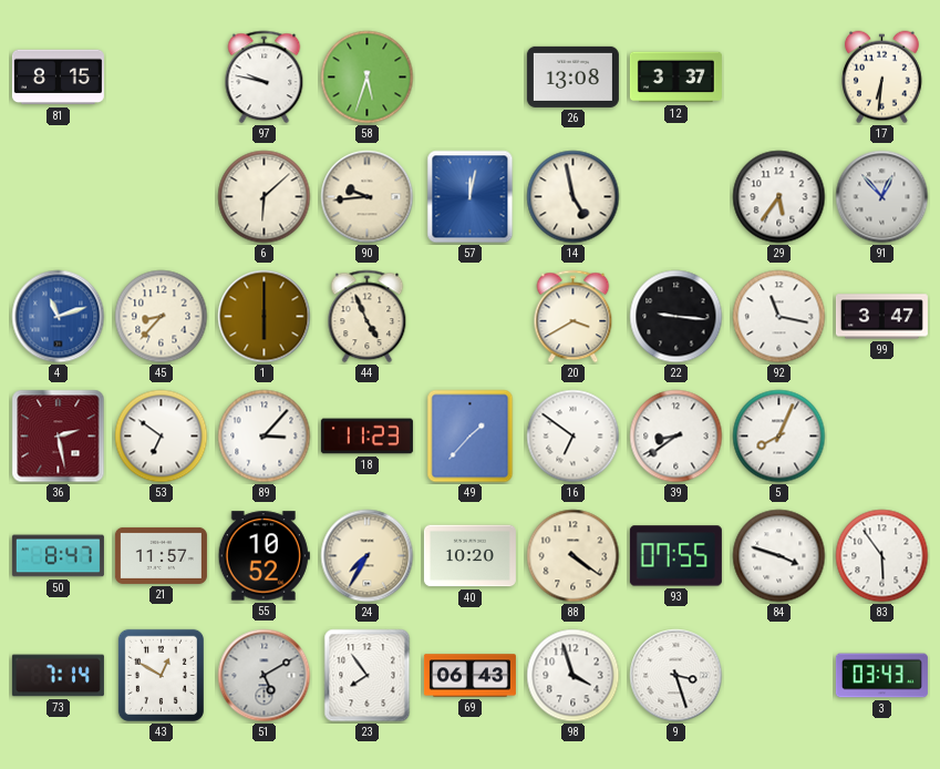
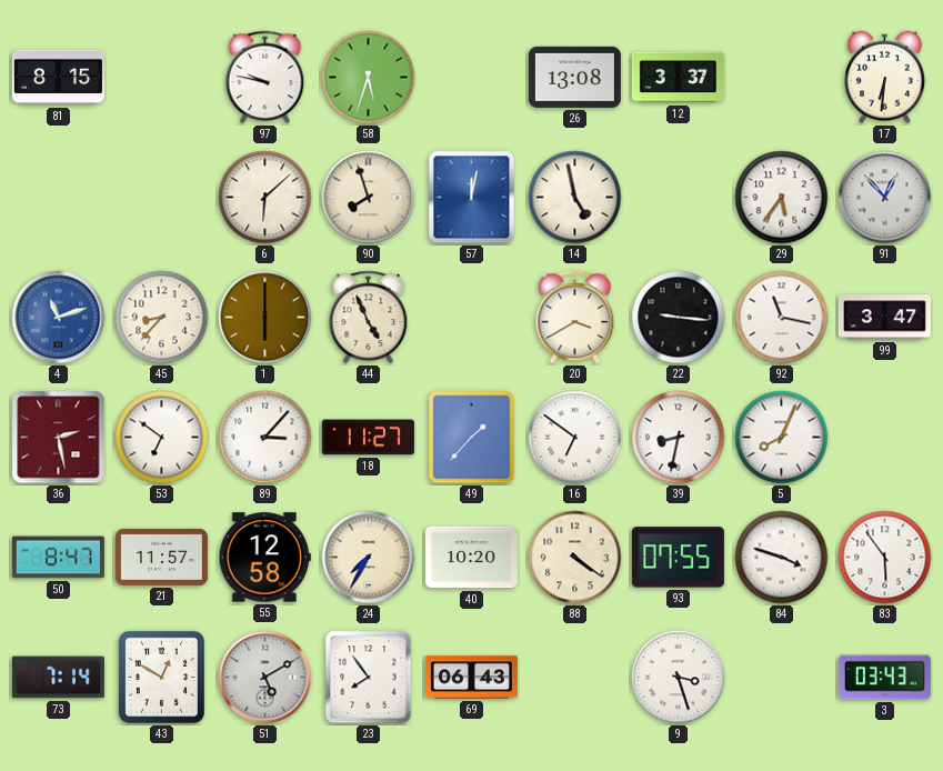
90: 9:44 -> 7:57 (369, 198)
18: 11:23 -> 11:27 (368, 438)
39: 8:39 -> 8:32 (679, 438)
55: 10:52 -> 12:58 (264, 558)
98: 3:57 -> none (574, 676)
